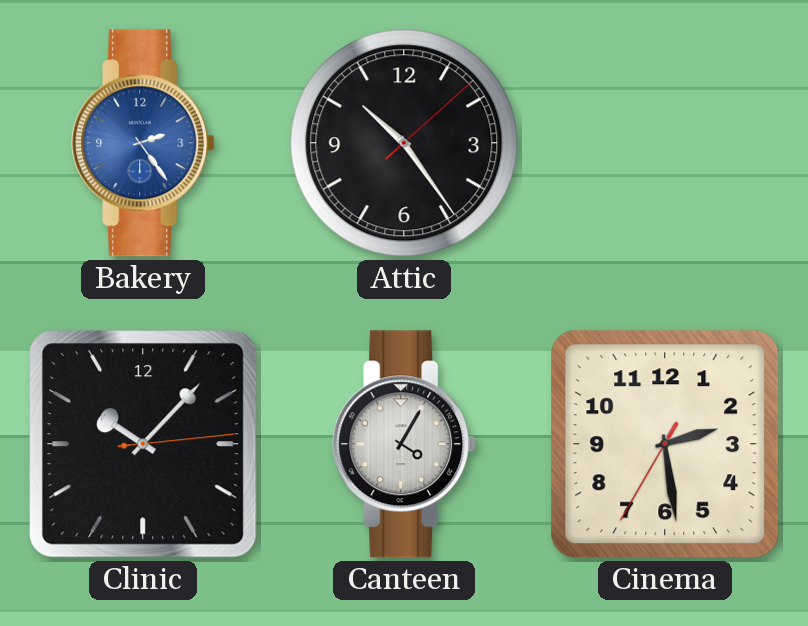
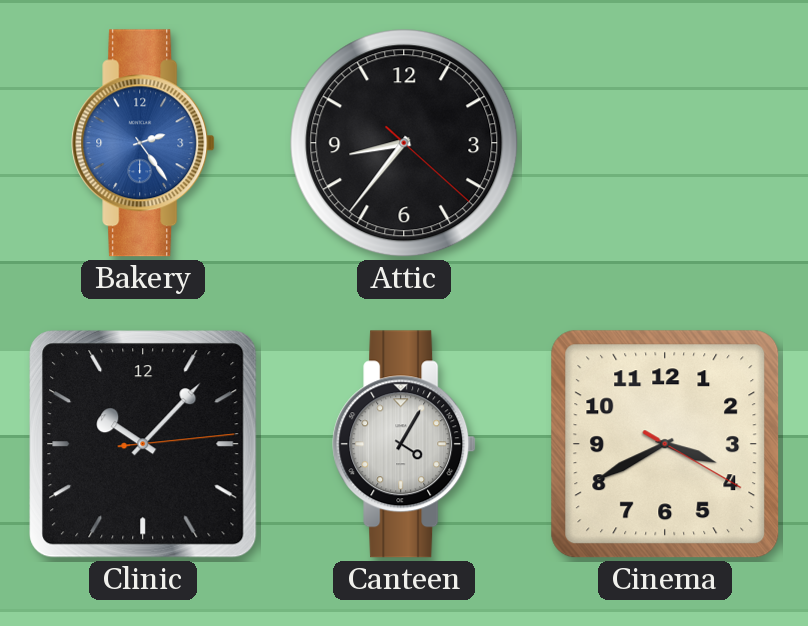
Attic: 10:24 -> 8:36 (404, 143)
Cinema: 2:28 -> 3:40 (665, 444)
